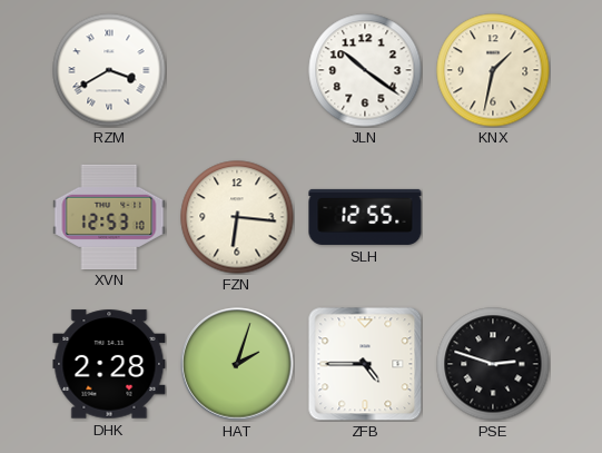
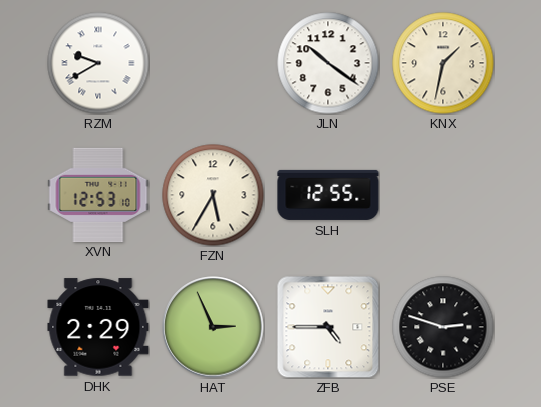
RZM: 3:40 -> 9:40 (98, 63)
FZN: 6:16 -> 5:35 (213, 195)
DHK: 2:28 -> 2:29 (98, 327)
HAT: 2:03 -> 2:56 (213, 327)
